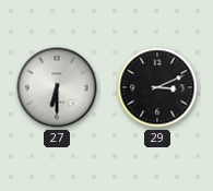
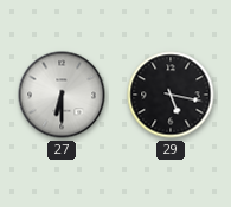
29: 3:11 -> 5:17 (171, 95)
